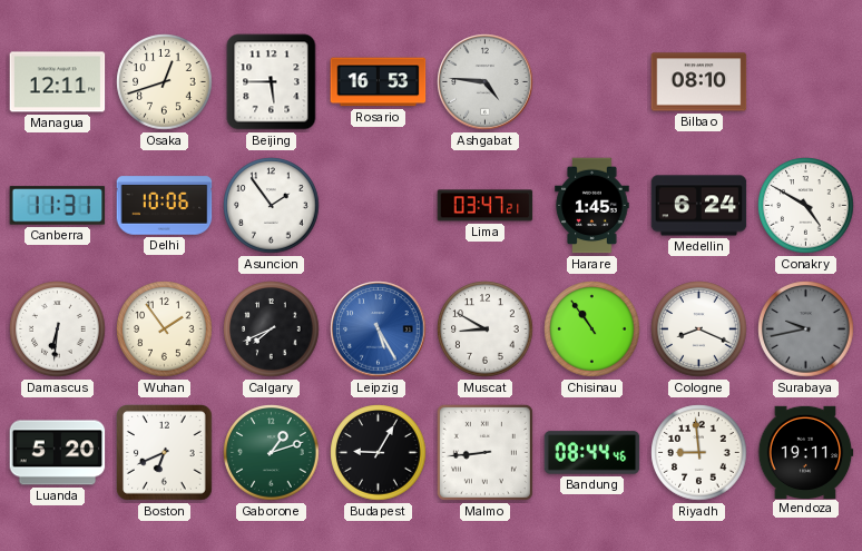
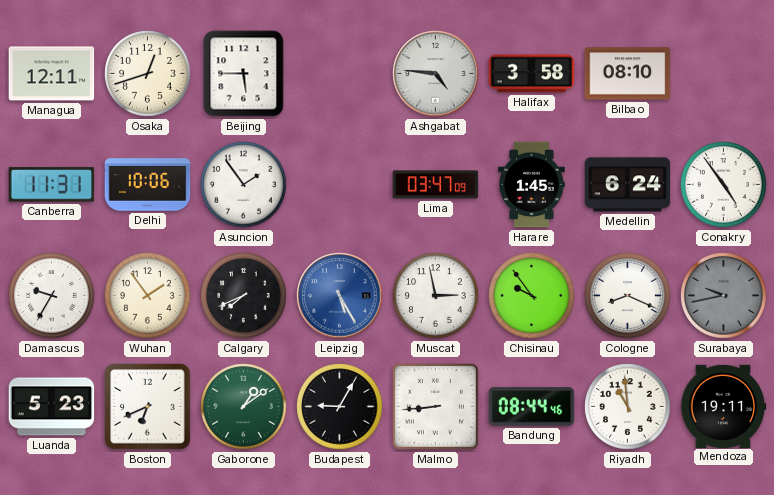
Rosario: 16:53 -> none (379, 82)
Halifax: none -> 3:58 (532, 74)
Lima: 03:47:21 -> 03:47:09 (436, 185)
Conakry: 4:50 -> 4:54 (724, 185)
Damascus: 6:31 -> 9:35 (52, 296)
Muscat: 8:50 -> 2:58 (436, 296)
Chisinau: 10:54 -> 9:54 (532, 296)
Luanda: 5:20 -> 5:23 (52, 407)
Gaborone: 1:12 -> 1:09 (244, 407)
Riyadh: 8:59 -> 10:59 (628, 407)
